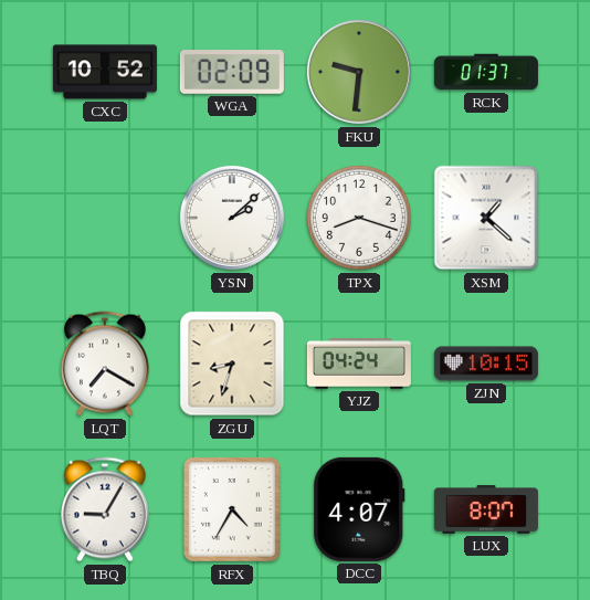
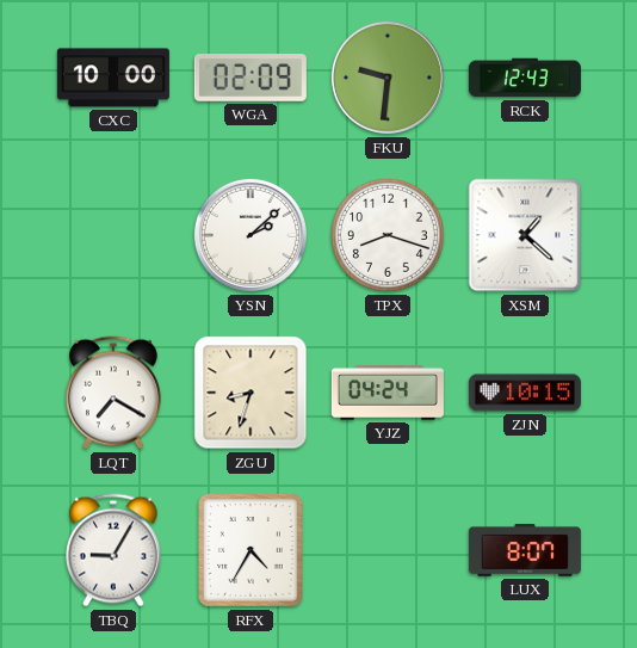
CXC: 10:52 -> 10:00 (113, 78)
RCK: 01:37 -> 12:43 (525, 78)
DCC: 4:07 -> none (359, 509)
